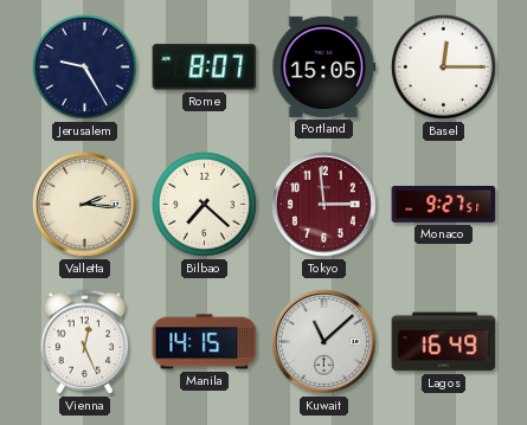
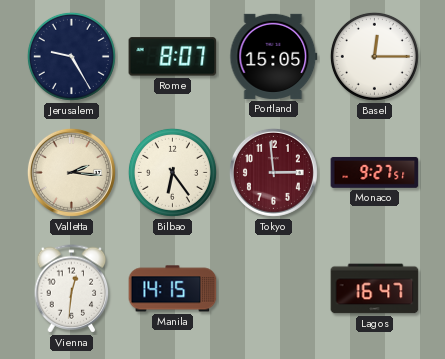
Bilbao: 7:22 -> 6:24 (172, 172)
Vienna: 12:26 -> 12:31 (72, 289)
Kuwait: 11:08 -> none (323, 341)
Lagos: 16:49 -> 16:47 (375, 289)
